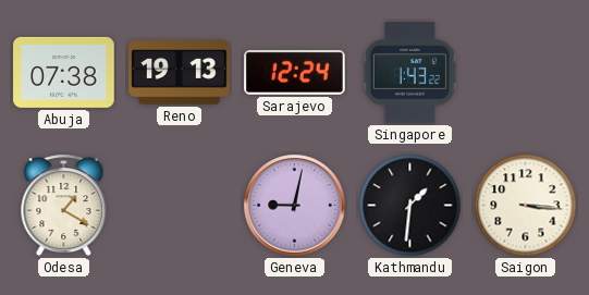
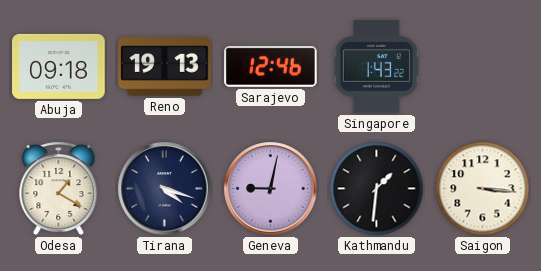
Abuja: 07:38 -> 09:18 (59, 66)
Sarajevo: 12:24 -> 12:46 (271, 66)
Tirana: none -> 4:18 (165, 189)
